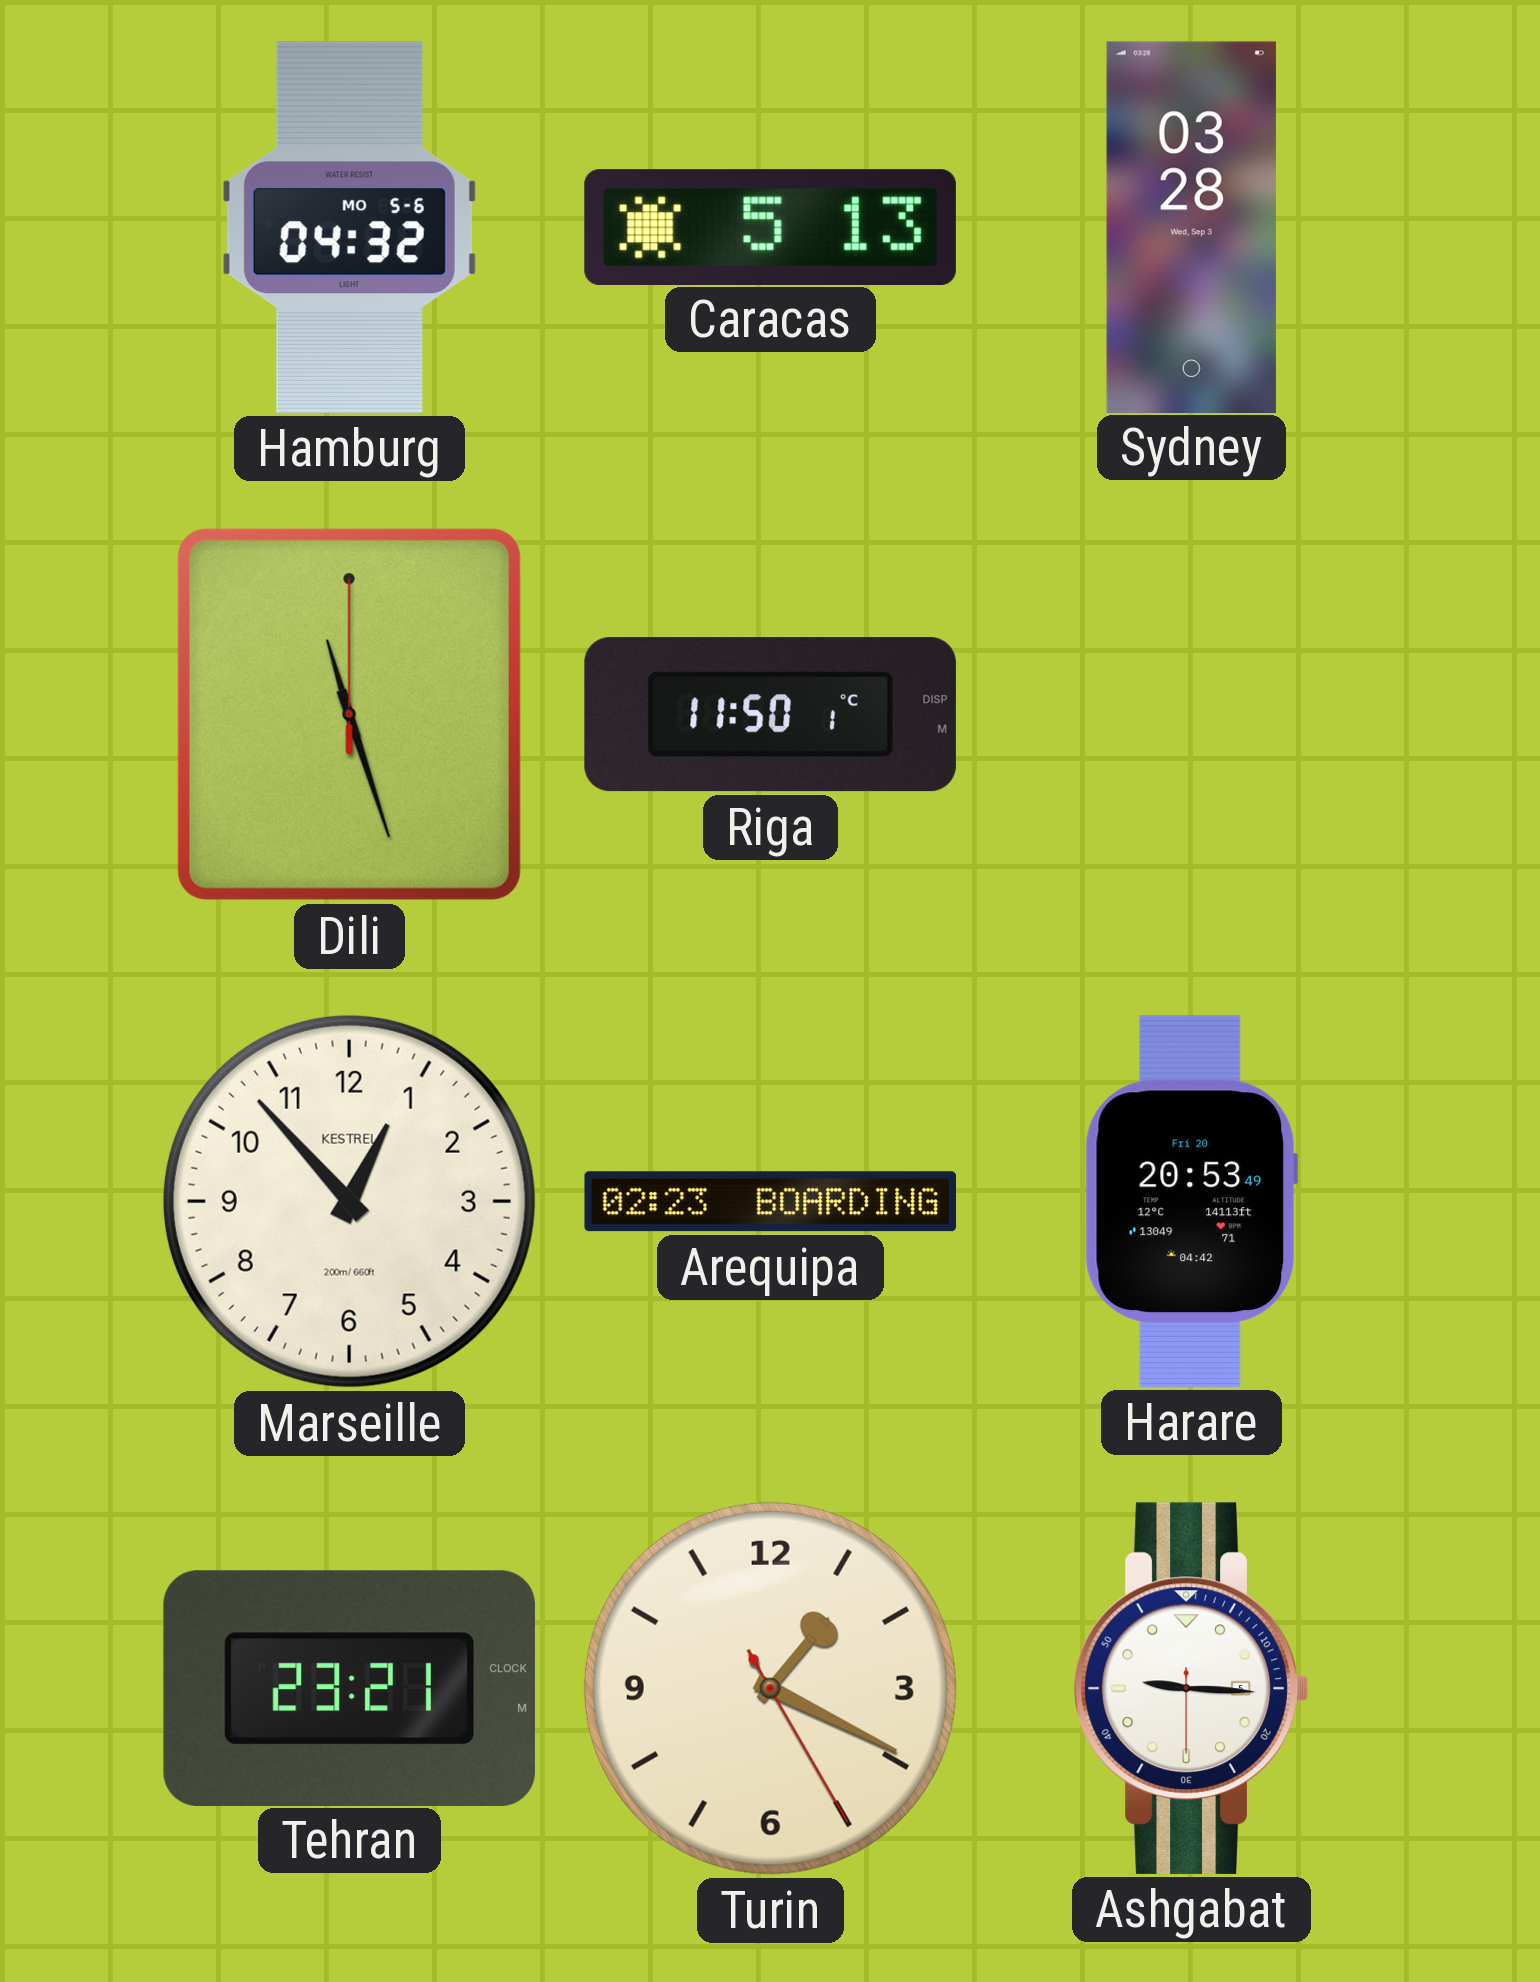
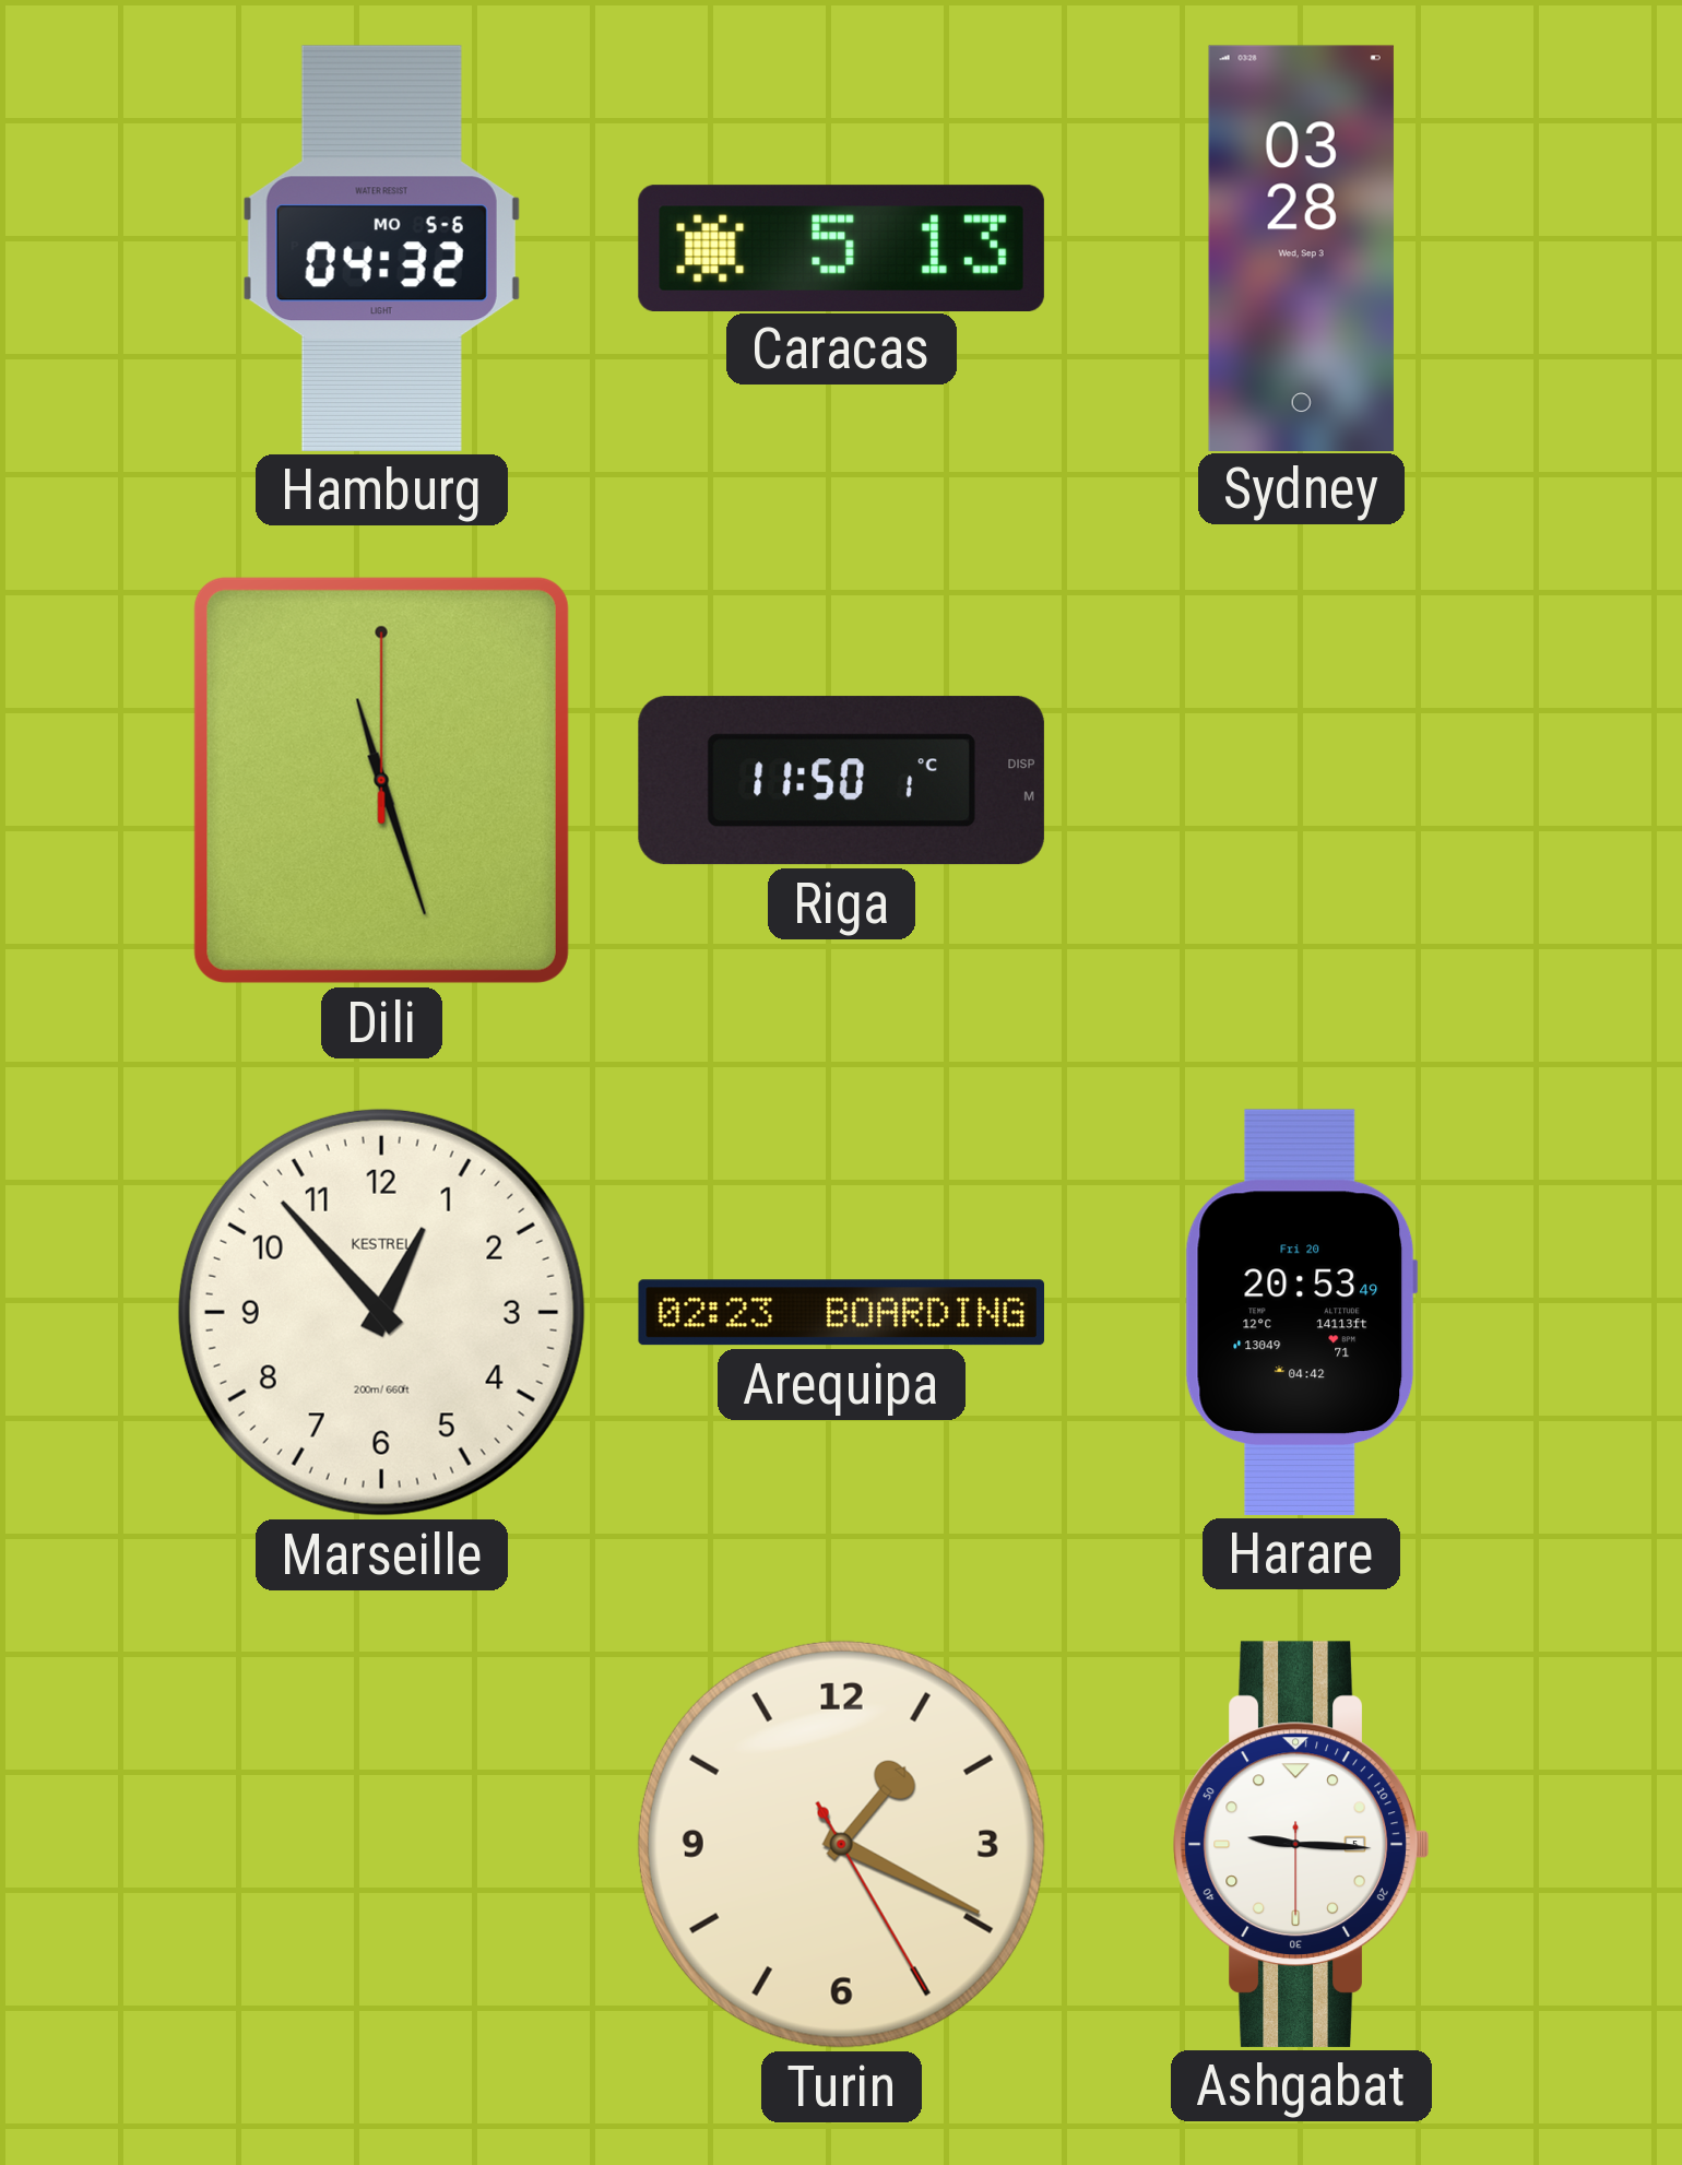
Tehran: 23:21 -> none (349, 1688)
